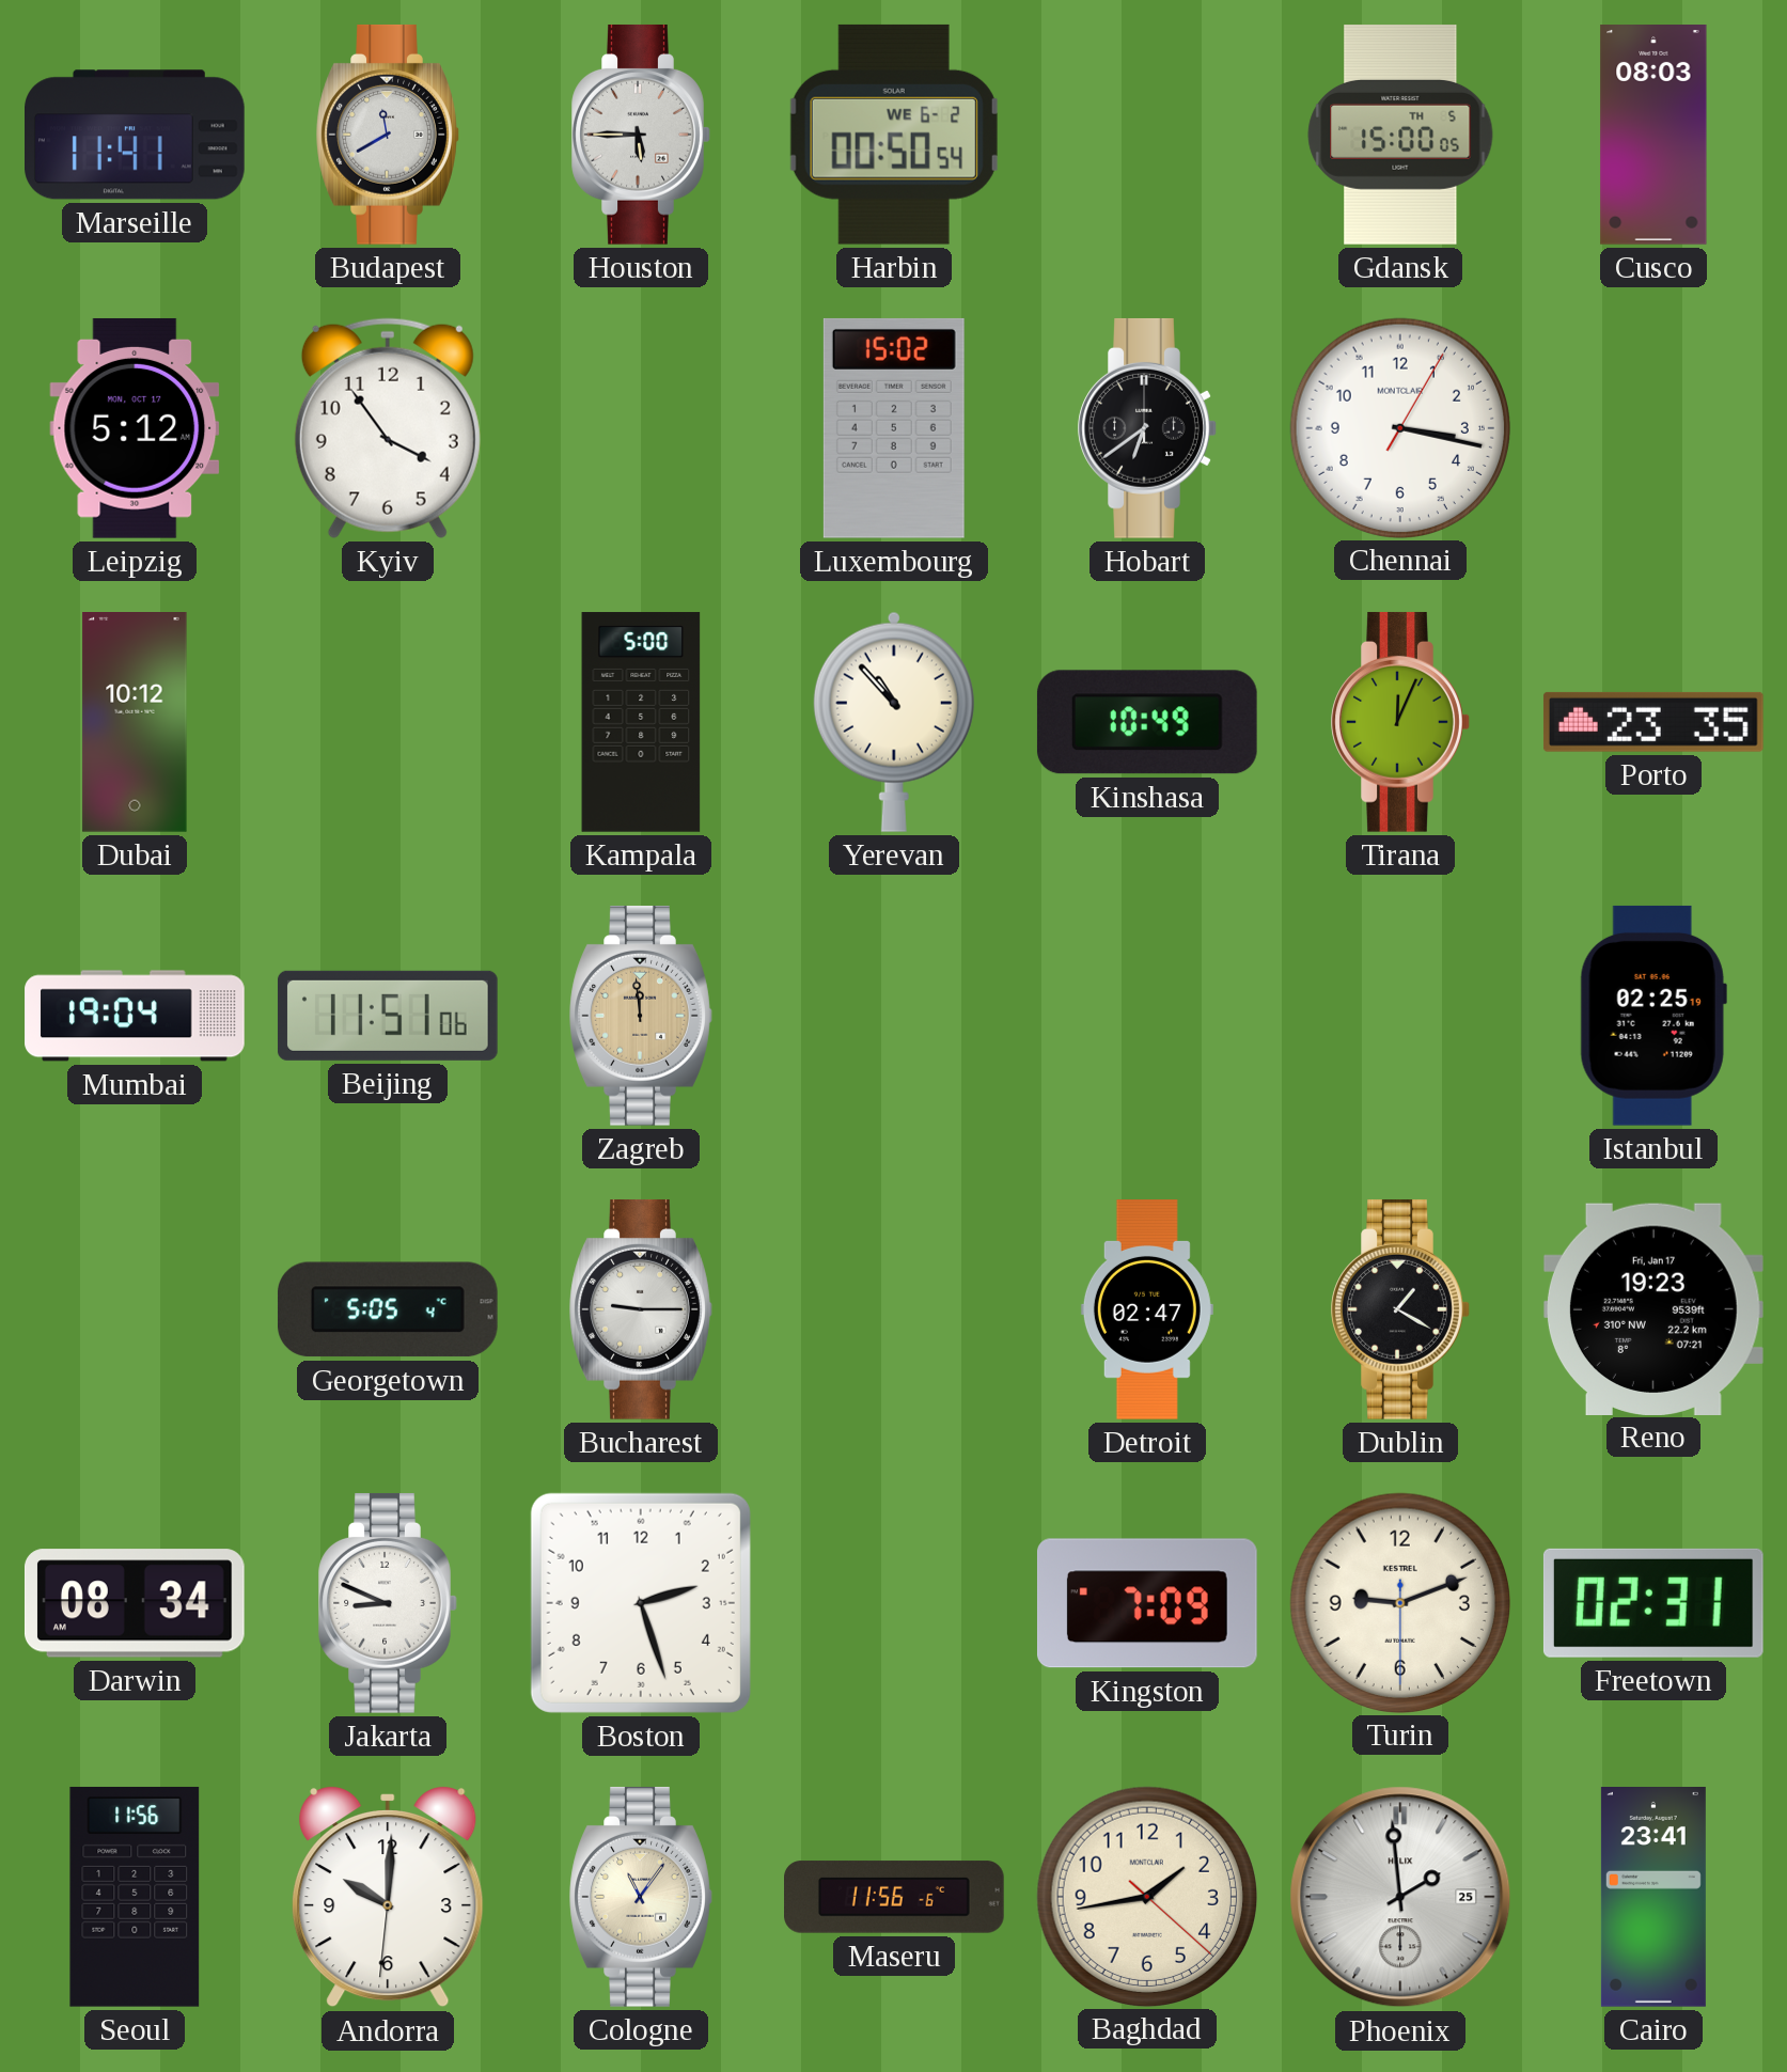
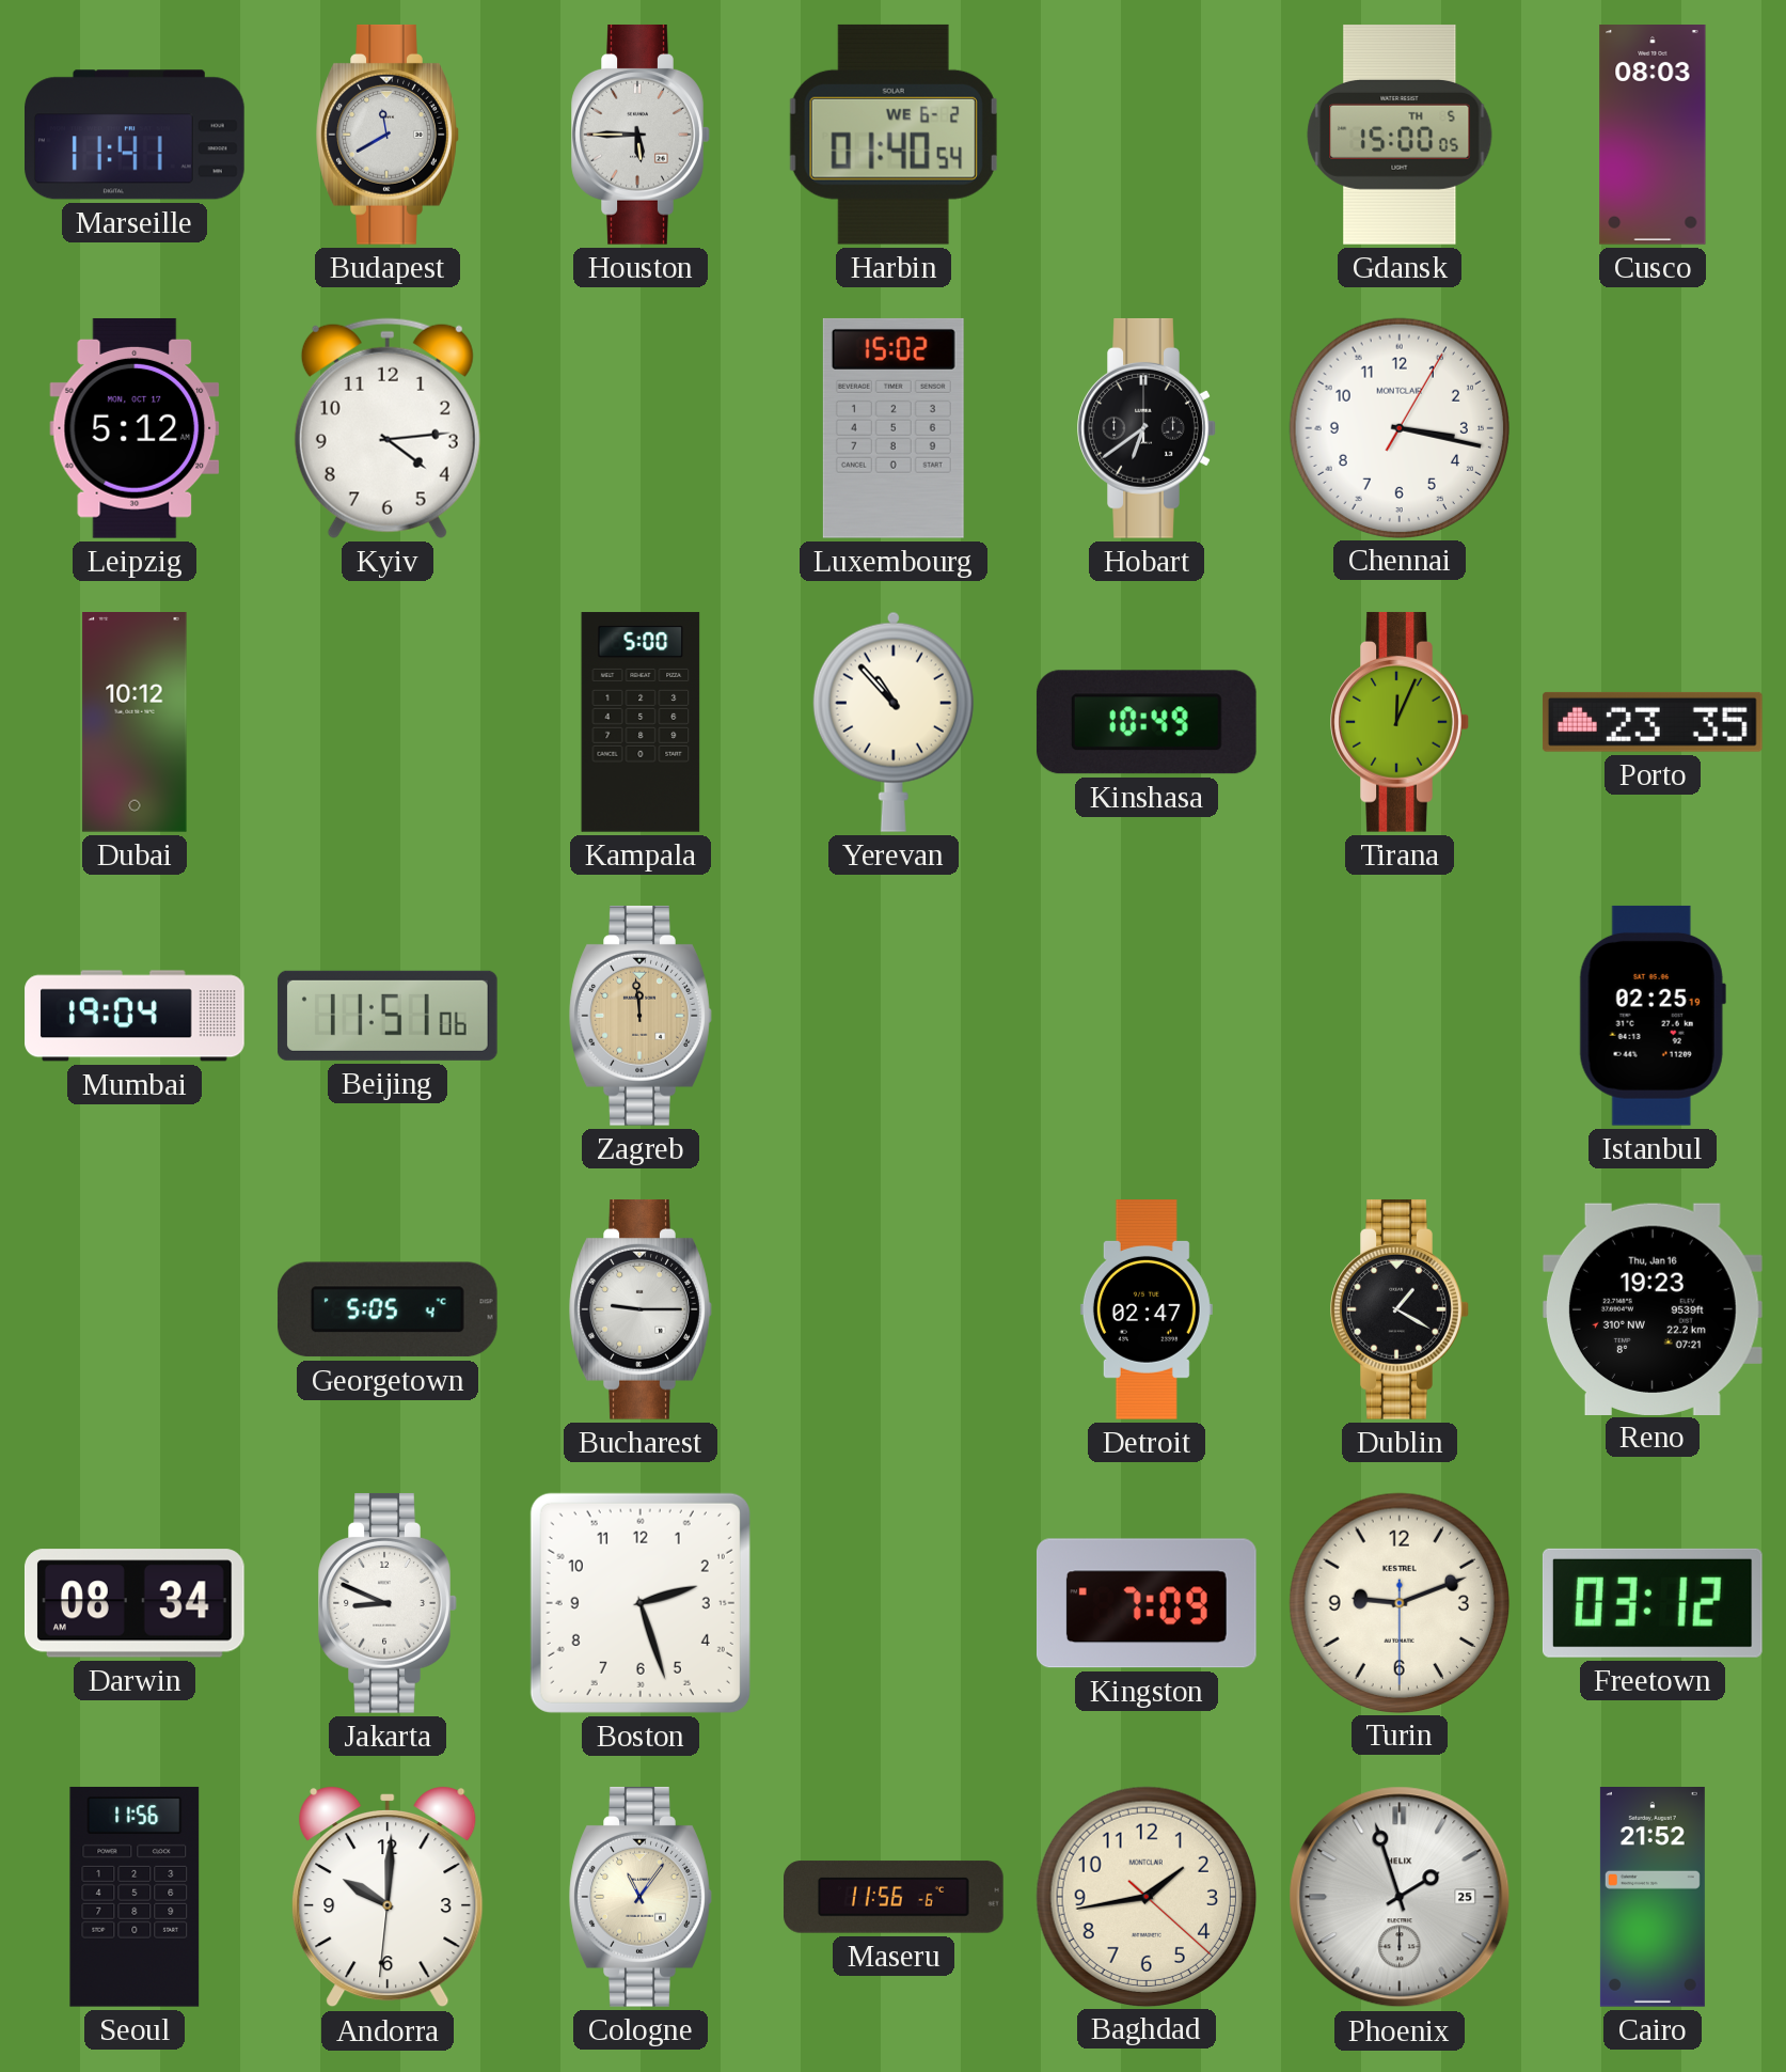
Harbin: 00:50 -> 01:40 (894, 135)
Kyiv: 3:54 -> 4:14 (388, 428)
Reno date: Fri, Jan 17 -> Thu, Jan 16 (1653, 1308)
Freetown: 02:31 -> 03:12 (1653, 1603)
Phoenix: 1:59 -> 1:57 (1400, 1897)
Cairo: 23:41 -> 21:52 (1653, 1898)
